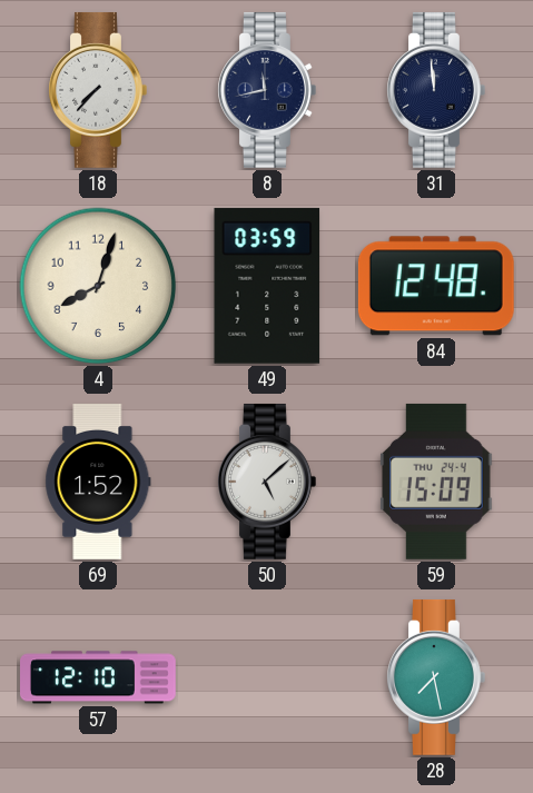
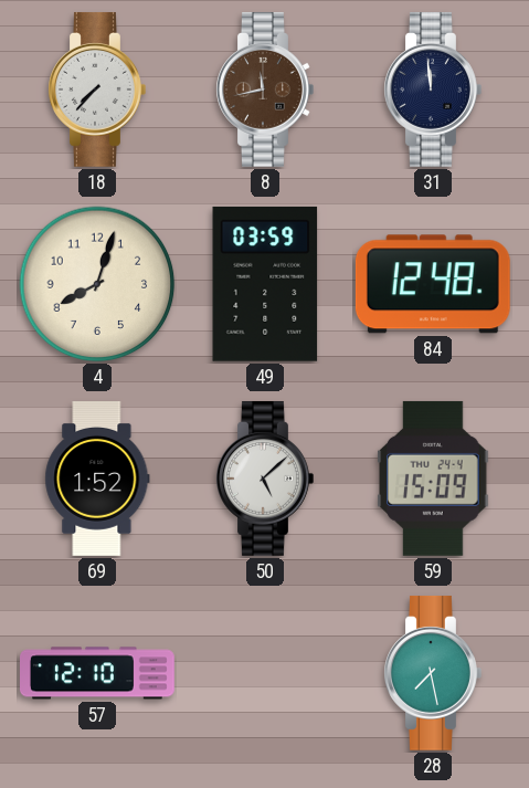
8 dial: navy -> brown (265, 90)
